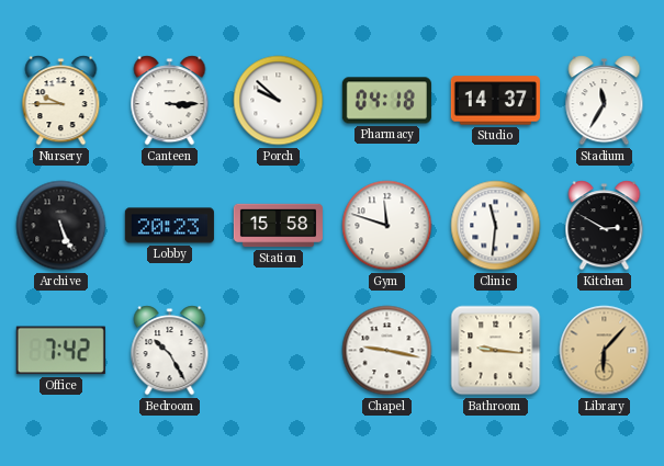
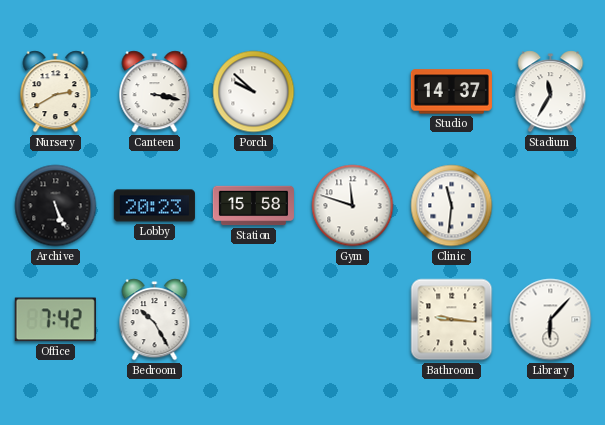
Nursery: 9:45 -> 2:40 (56, 92)
Canteen: 3:15 -> 3:17 (155, 92)
Pharmacy: 04:18 -> none (386, 101)
Kitchen: 2:50 -> none (605, 226)
Chapel: 9:17 -> none (387, 351)
Library dial: champagne -> white (551, 320)
